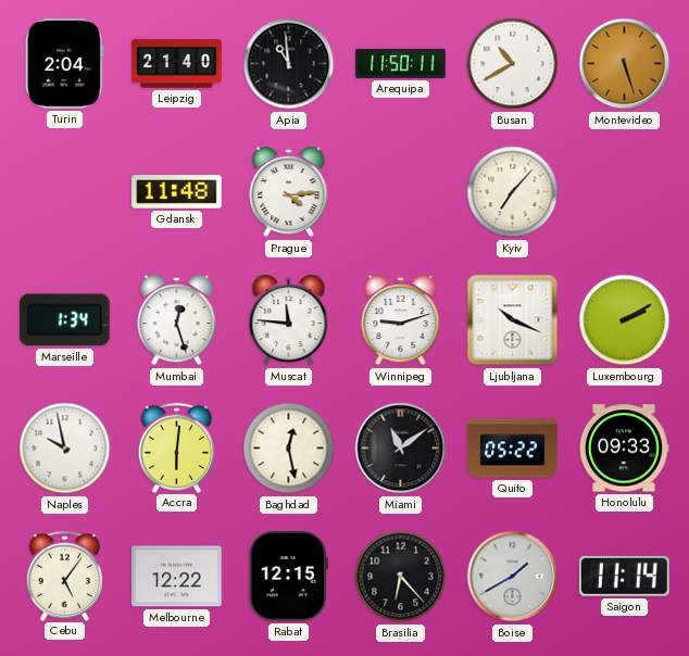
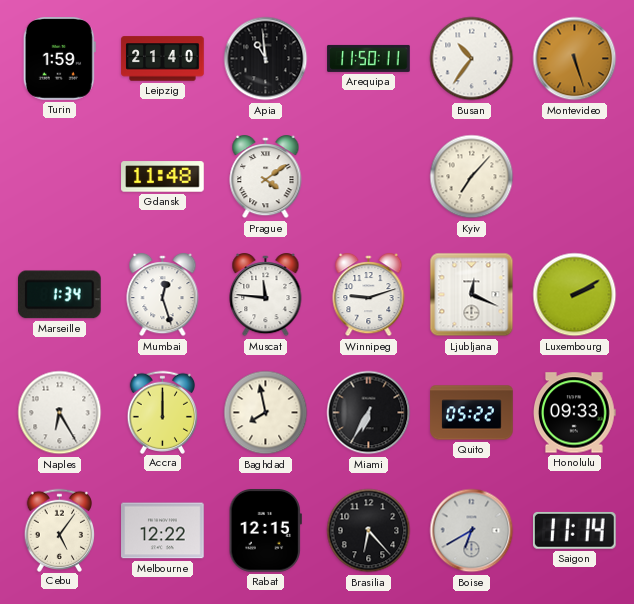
Turin: 2:04 -> 1:59 (59, 59)
Busan: 10:40 -> 10:36 (472, 59)
Prague: 4:14 -> 4:09 (266, 178)
Ljubljana: 10:19 -> 12:19 (472, 295)
Naples: 9:58 -> 6:25 (60, 413)
Accra: 6:01 -> 12:00 (163, 412)
Baghdad: 12:28 -> 7:58 (266, 413)
Miami: 11:09 -> 6:35 (369, 413)
Boise: 1:40 -> 6:40 (472, 531)
